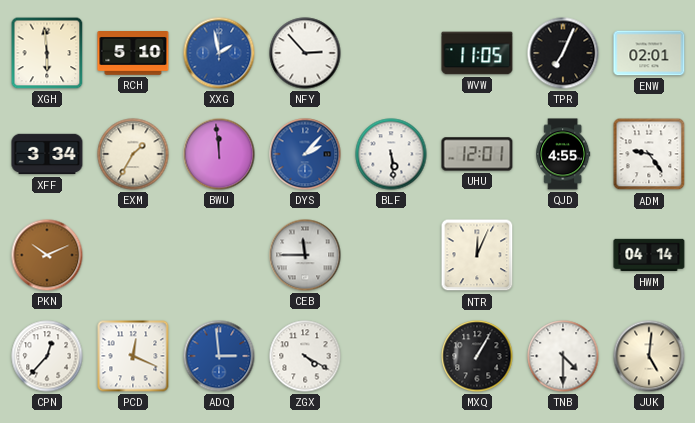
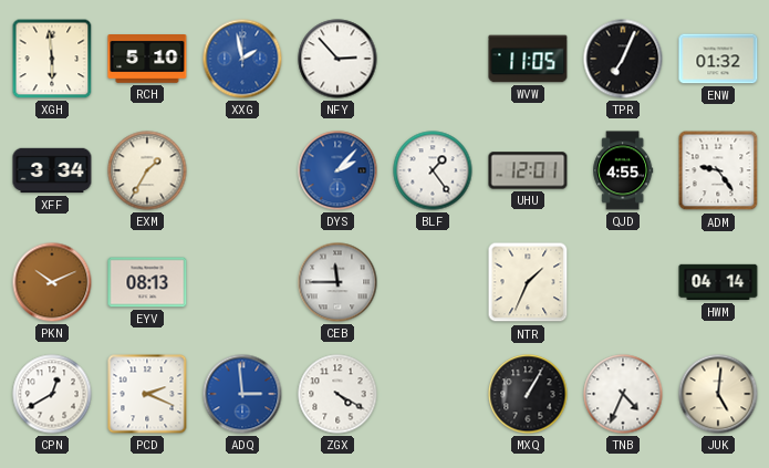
ENW: 02:01 -> 01:32 (718, 59)
BWU: 11:59 -> none (219, 154)
BLF: 5:29 -> 1:24 (433, 170)
EYV: none -> 08:13 (147, 282)
NTR: 12:04 -> 1:34 (528, 282)
CPN: 12:37 -> 12:40 (52, 394)
PCD: 12:19 -> 2:19 (147, 394)
TNB: 4:30 -> 4:34 (623, 394)
